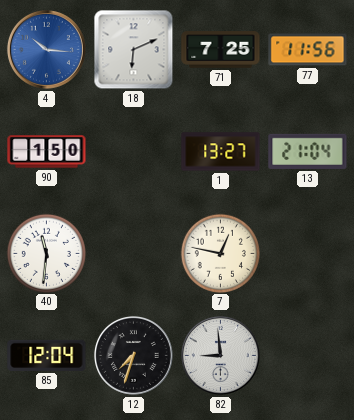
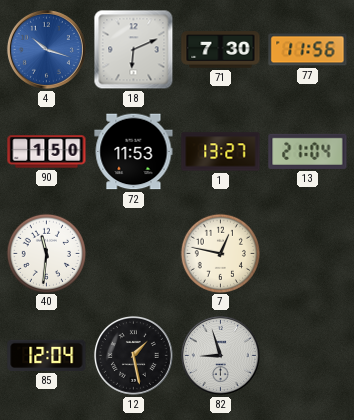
4: 10:16 -> 10:18 (46, 49)
71: 7:25 -> 7:30 (221, 50)
72: none -> 11:53 (134, 152)
12: 7:33 -> 1:28 (133, 355)
82: 8:59 -> 8:57 (220, 355)
